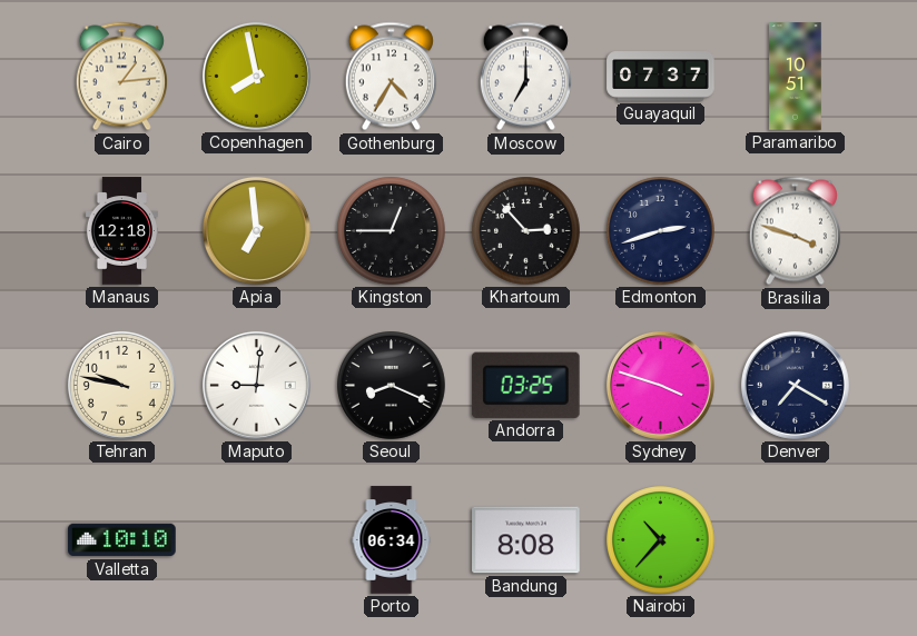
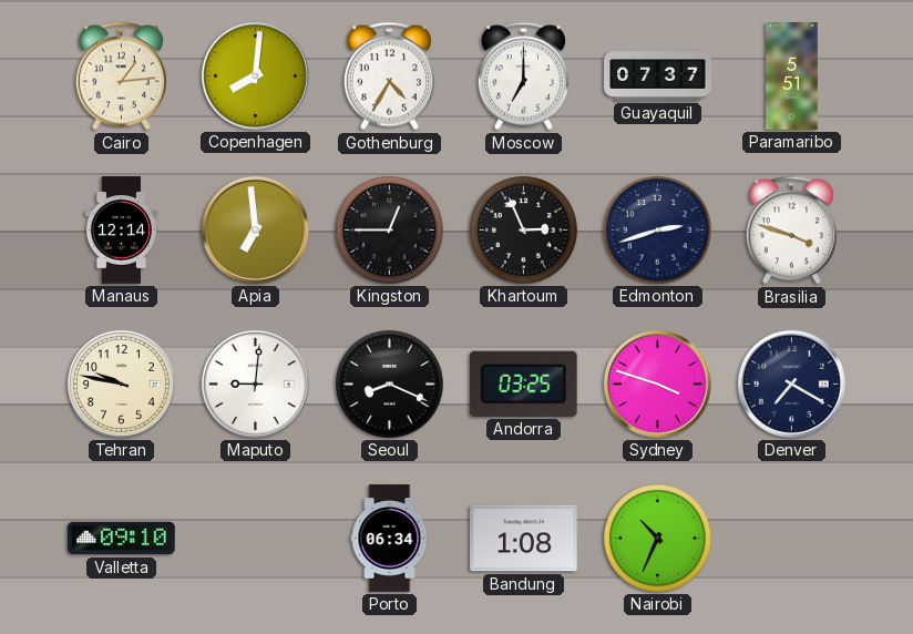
Copenhagen: 7:58 -> 8:01 (255, 75)
Paramaribo: 10:51 -> 5:51 (792, 76)
Manaus: 12:18 -> 12:14 (121, 231)
Khartoum: 2:53 -> 2:56 (524, 231)
Valletta: 10:10 -> 09:10 (122, 539)
Bandung: 8:08 -> 1:08 (524, 539)
Nairobi: 10:37 -> 10:34 (658, 539)
